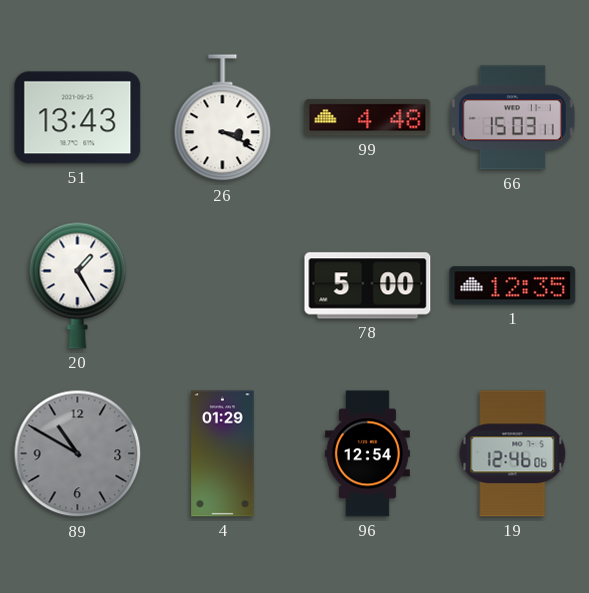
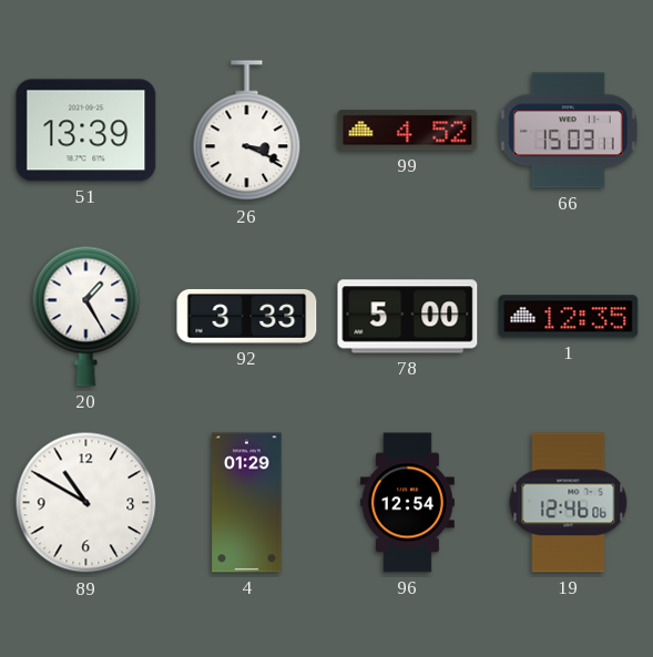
51: 13:43 -> 13:39 (86, 131)
99: 4:48 -> 4:52 (408, 131)
92: none -> 3:33 (247, 317)
89 dial: grey -> white (86, 503)
